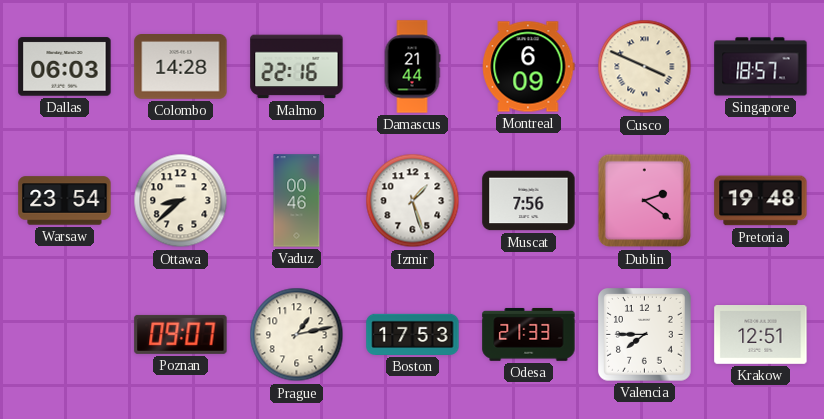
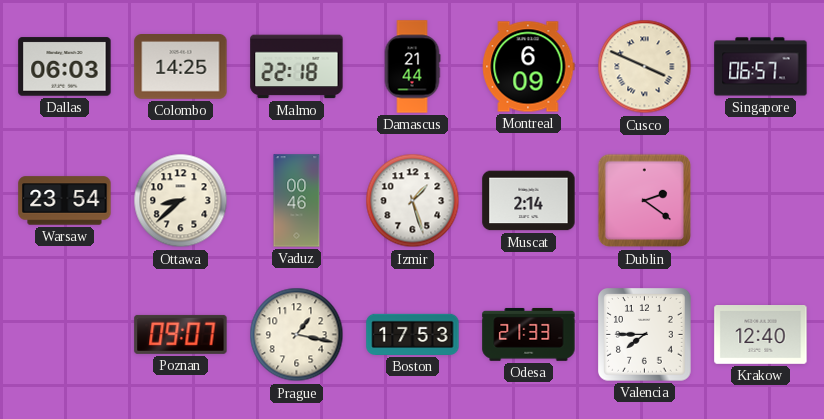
Colombo: 14:28 -> 14:25 (181, 67)
Malmo: 22:16 -> 22:18 (297, 67)
Singapore: 18:57 -> 06:57 (761, 67)
Muscat: 7:56 -> 2:14 (529, 201)
Pretoria: 19:48 -> none (761, 201)
Prague: 1:13 -> 1:17 (297, 335)
Krakow: 12:51 -> 12:40 (761, 335)
